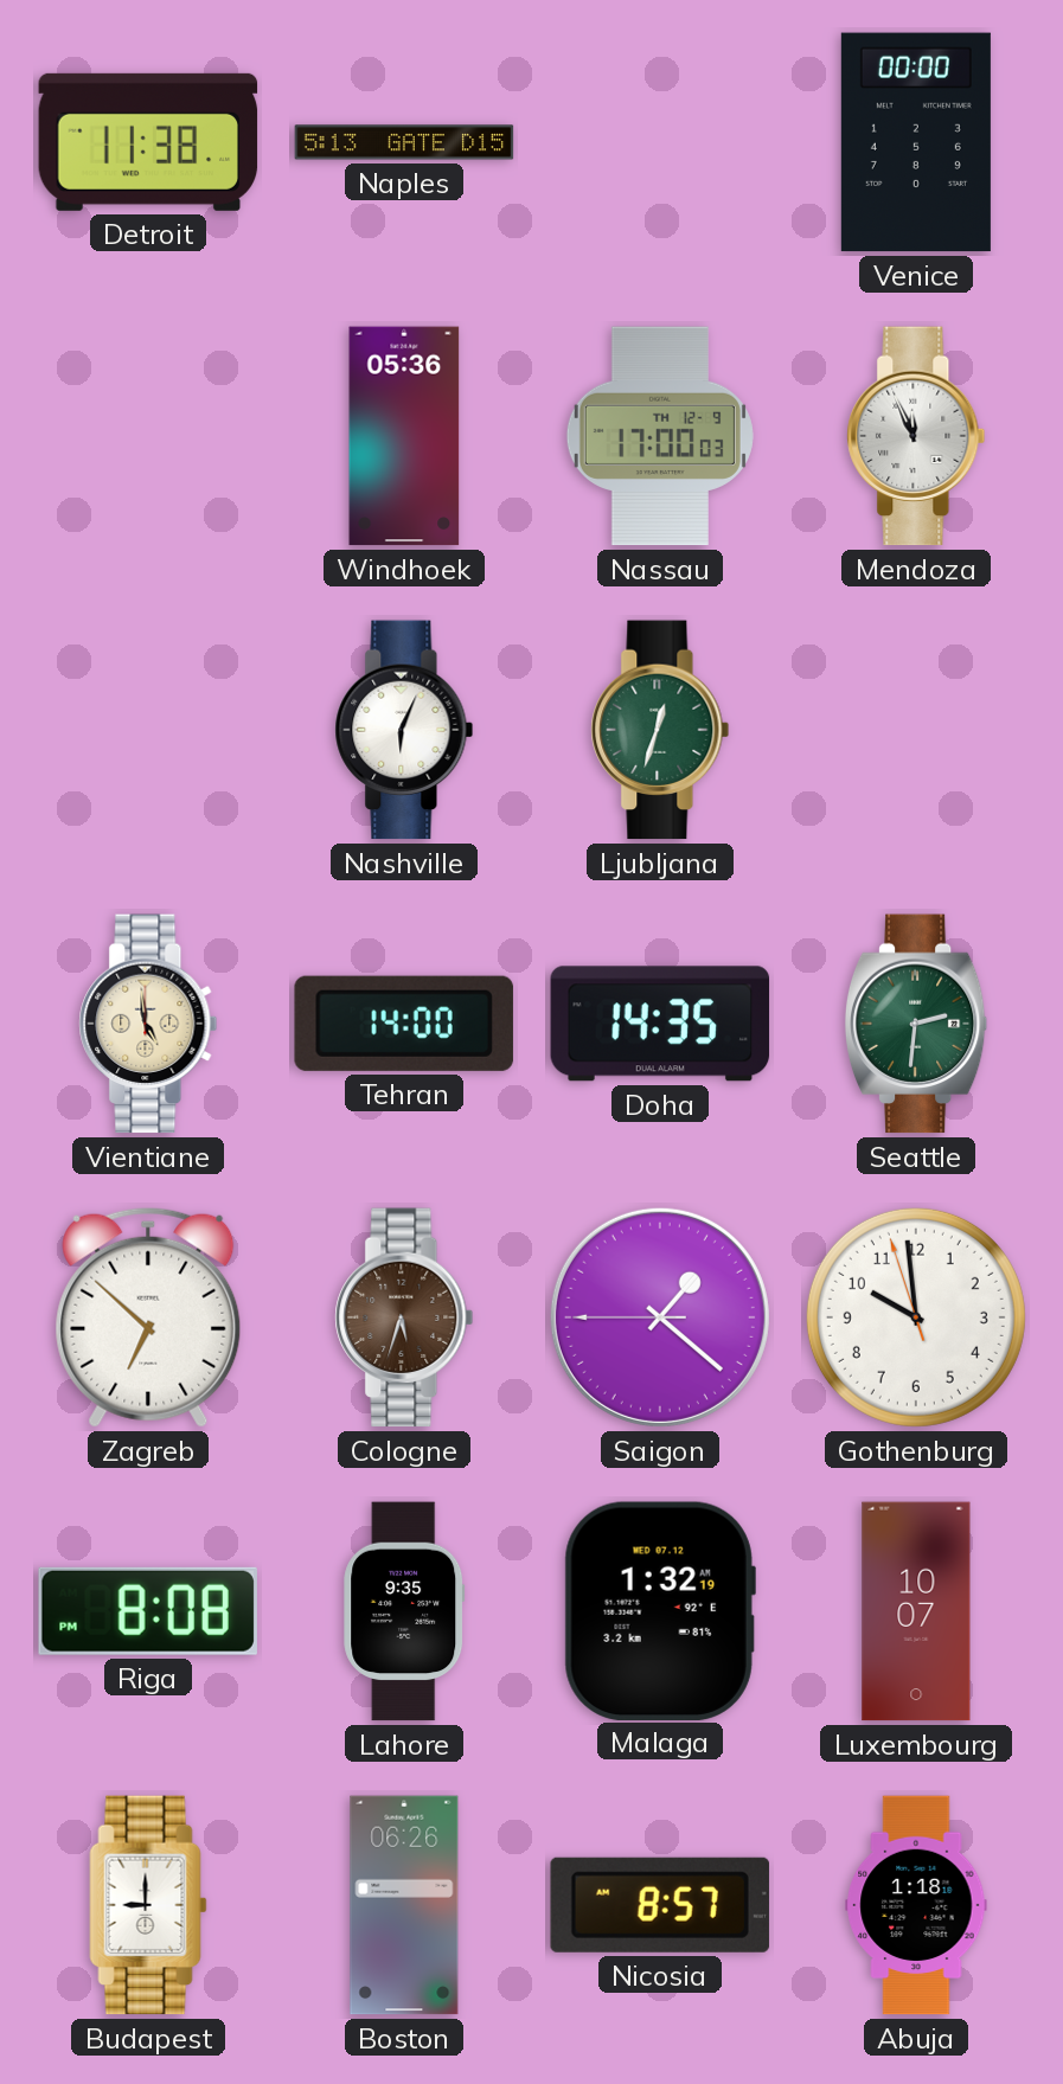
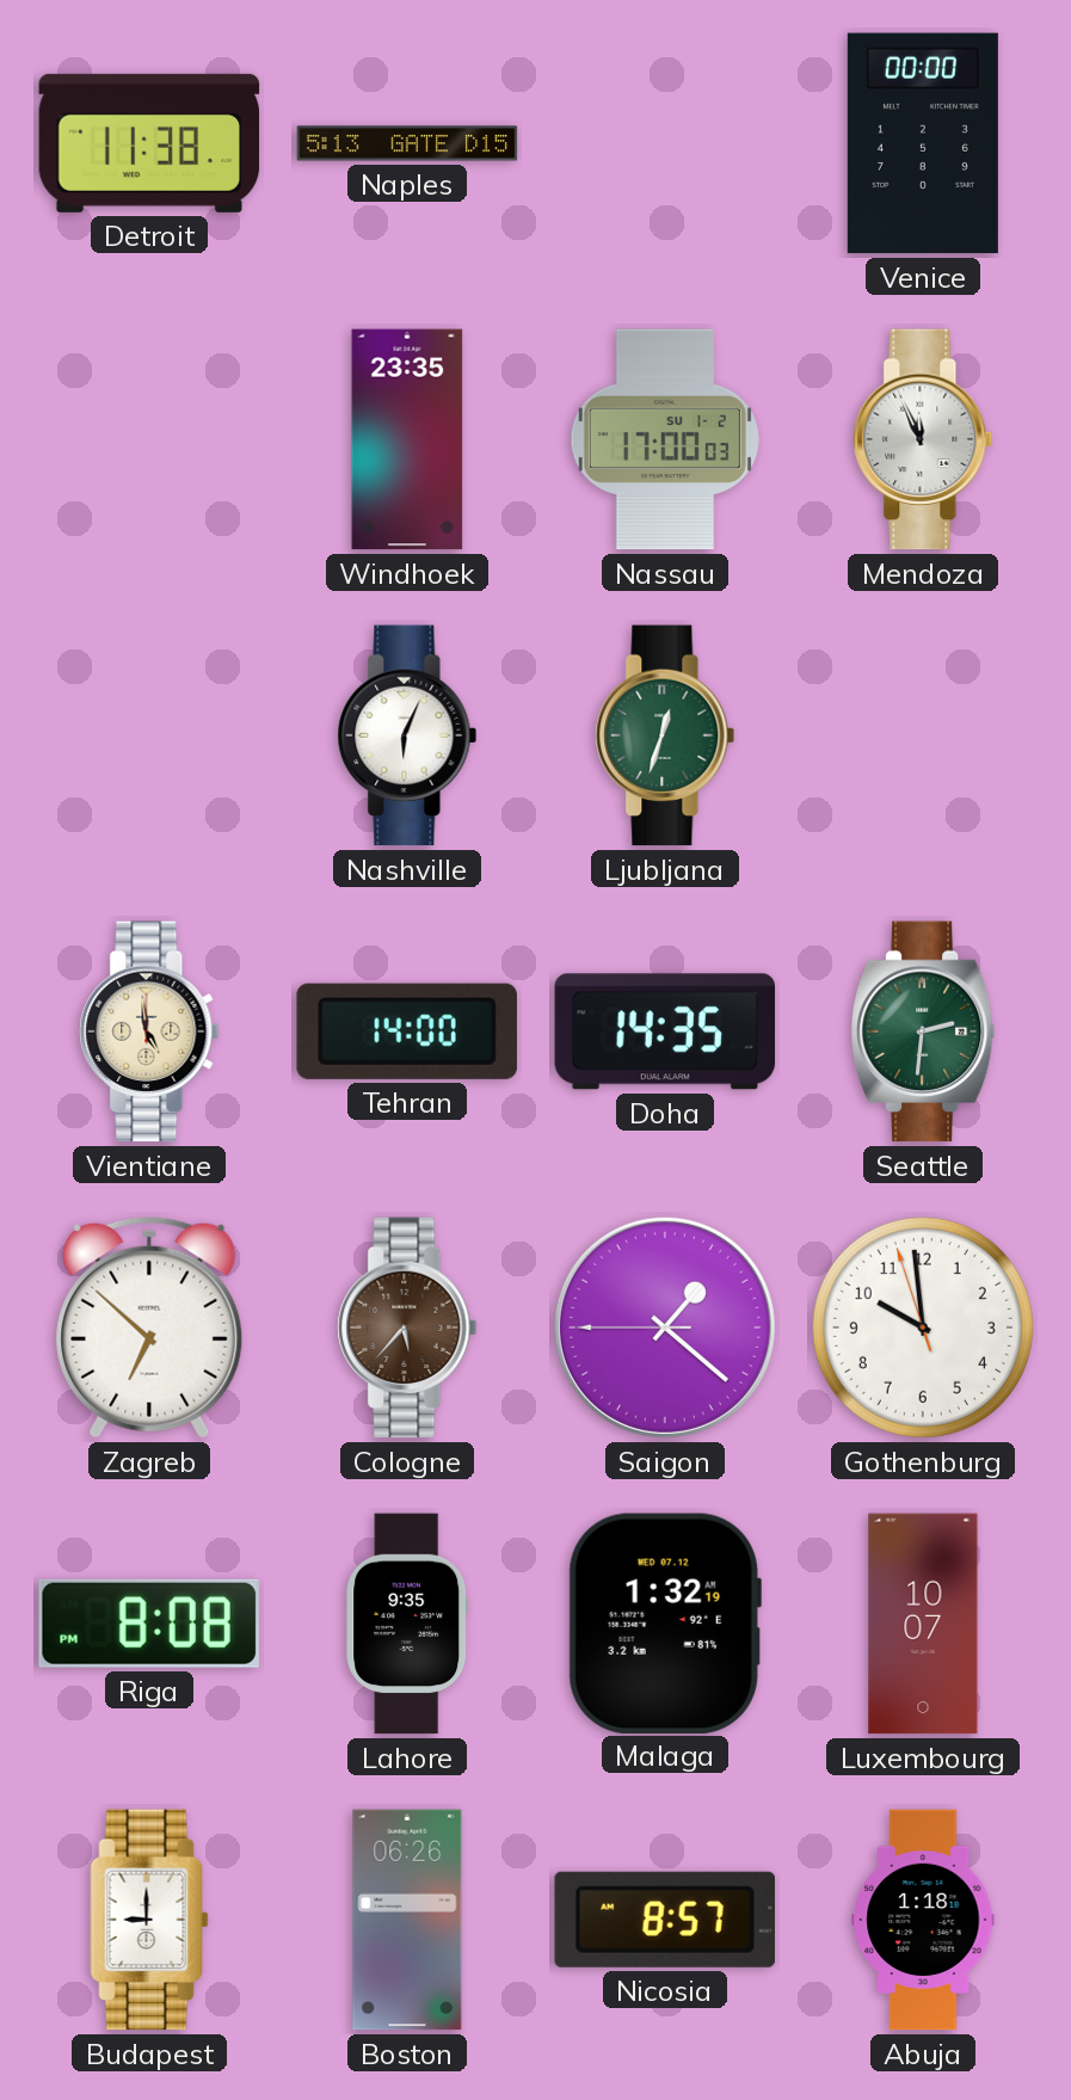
Windhoek: 05:36 -> 23:35 (407, 439)
Nassau date: TH 12-9 -> SU 1-2 (665, 439)
Cologne: 5:33 -> 5:37 (407, 1328)
